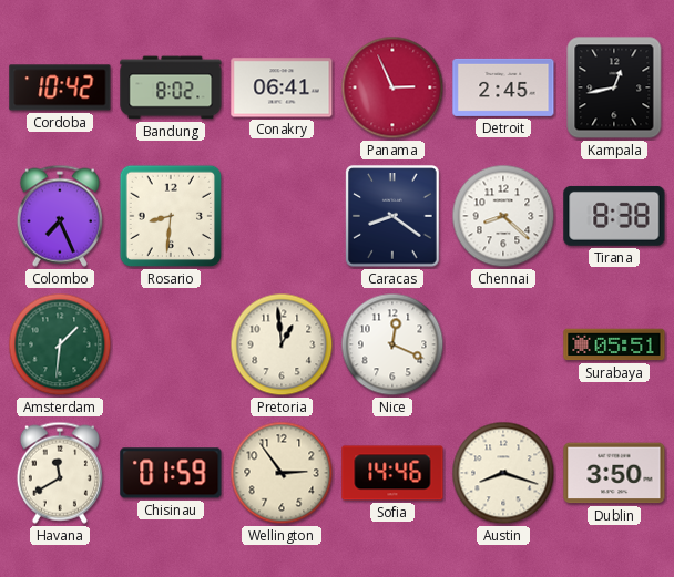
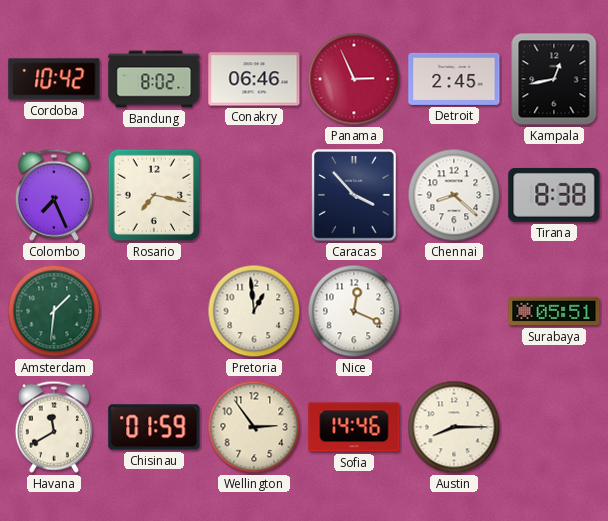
Conakry: 06:41 -> 06:46 (254, 79)
Rosario: 8:31 -> 7:17 (154, 195)
Caracas: 8:21 -> 3:53 (354, 195)
Austin: 8:18 -> 8:15 (454, 427)
Dublin: 3:50 -> none (614, 473)
